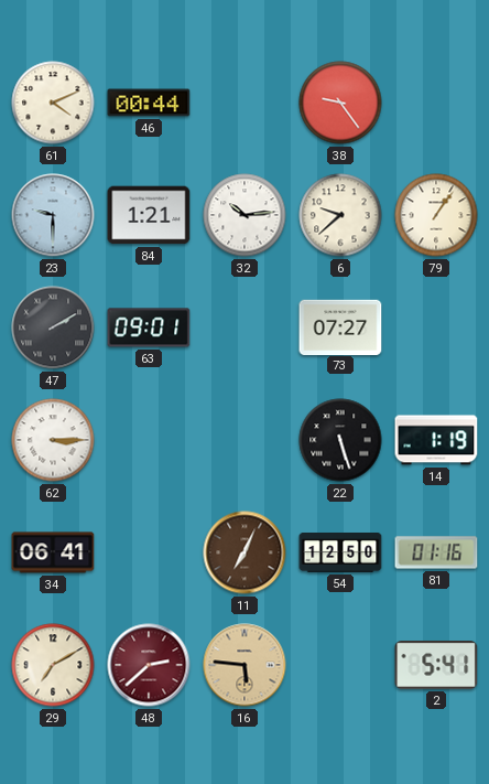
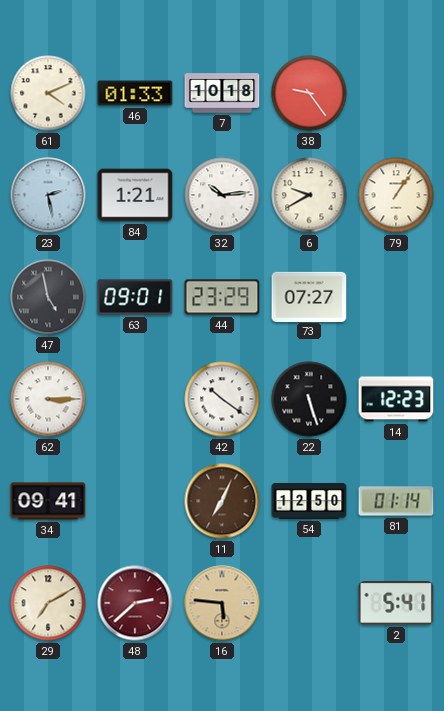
46: 00:44 -> 01:33 (135, 93)
7: none -> 10:18 (222, 93)
23: 9:30 -> 2:28 (48, 195)
6: 9:38 -> 9:40 (309, 195)
47: 2:10 -> 4:58 (48, 297)
44: none -> 23:29 (222, 297)
42: none -> 10:21 (222, 399)
14: 1:19 -> 12:23 (396, 399)
34: 06:41 -> 09:41 (48, 501)
81: 01:16 -> 01:14 (396, 501)
